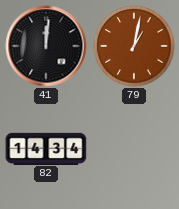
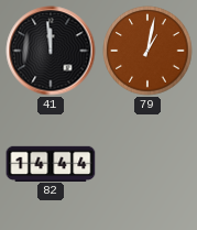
41: 12:01 -> 11:59 (51, 51)
82: 14:34 -> 14:44 (51, 163)
